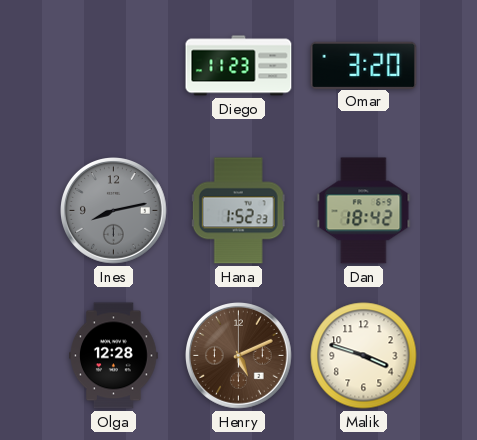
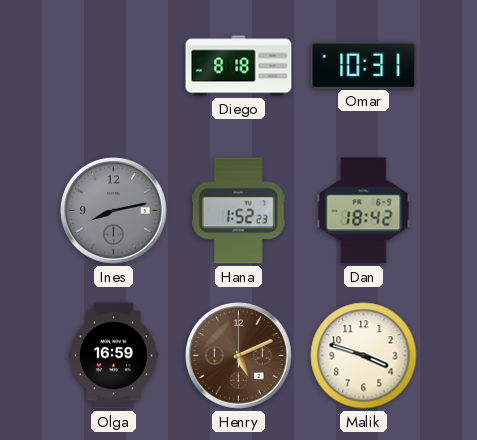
Diego: 11:23 -> 8:18 (239, 66)
Omar: 3:20 -> 10:31 (364, 65)
Olga: 12:28 -> 16:59 (114, 356)
